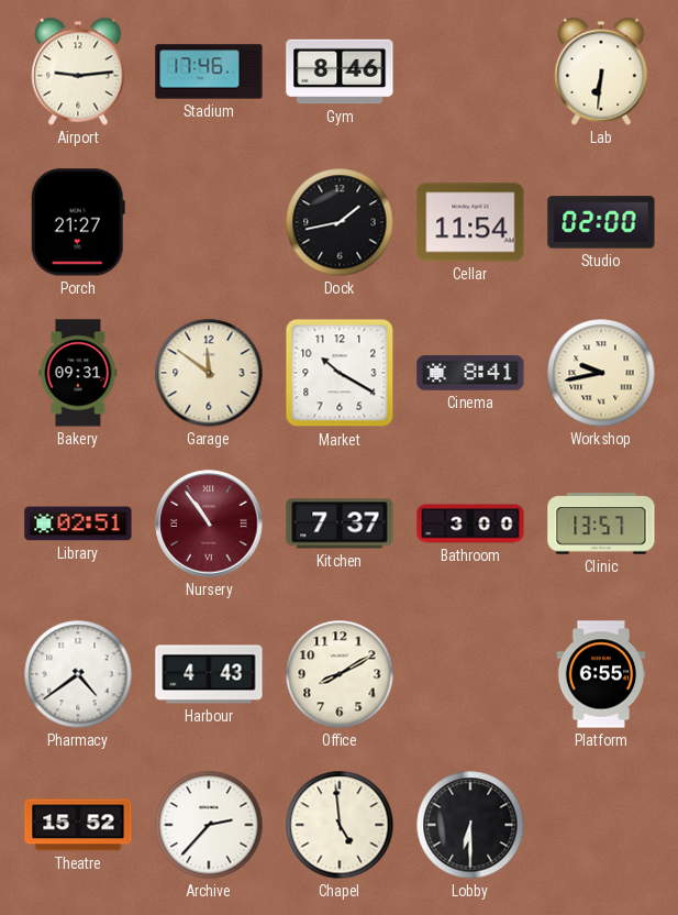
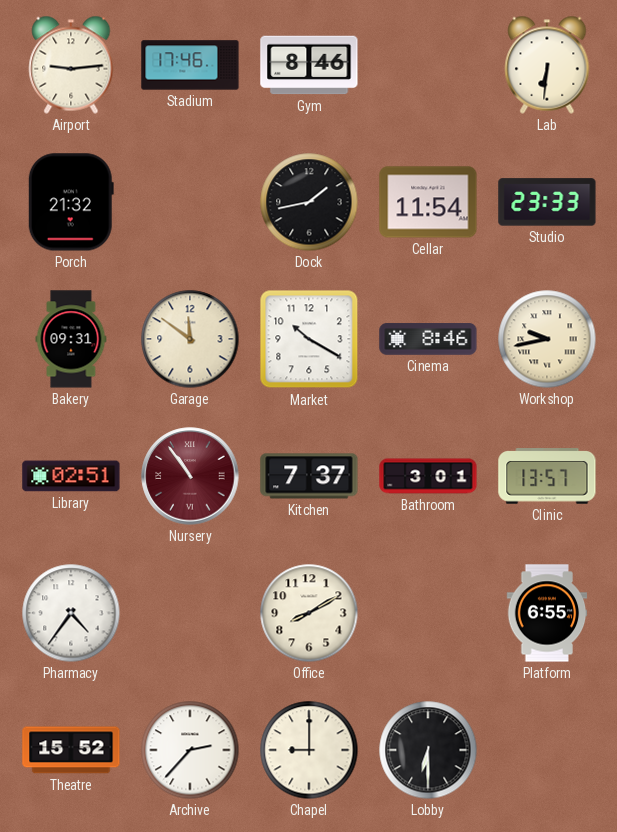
Porch: 21:27 -> 21:32 (71, 202)
Studio: 02:00 -> 23:33 (547, 202)
Cinema: 8:41 -> 8:46 (428, 339)
Bathroom: 3:00 -> 3:01 (428, 476)
Pharmacy: 4:39 -> 4:36 (71, 613)
Harbour: 4:43 -> none (209, 674)
Chapel: 4:59 -> 9:00 (309, 750)
